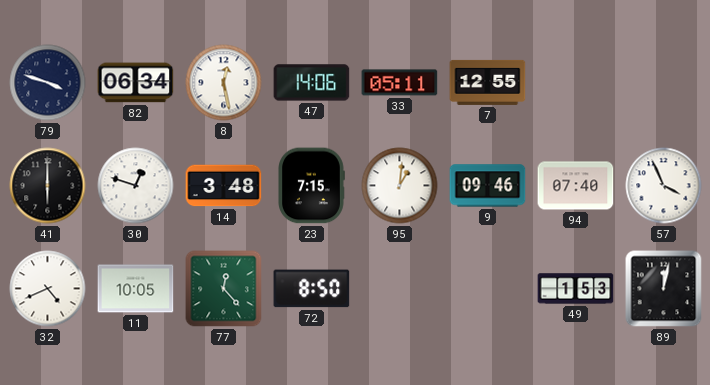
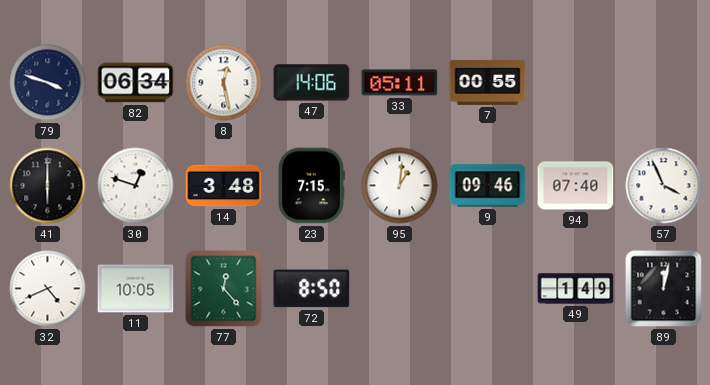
7: 12:55 -> 00:55 (488, 82)
49: 1:53 -> 1:49 (576, 289)
